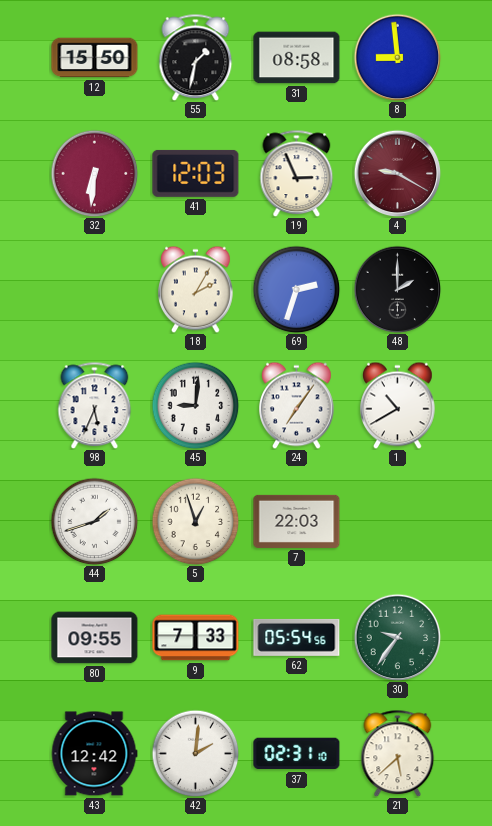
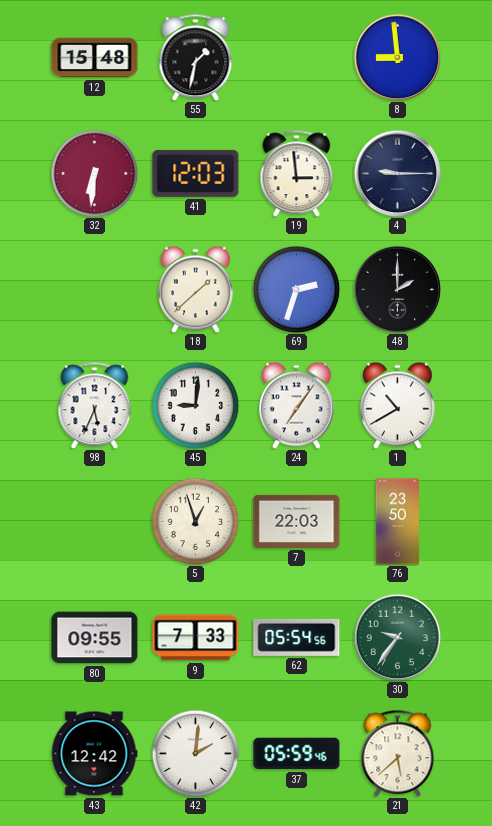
12: 15:50 -> 15:48 (95, 58)
31: 08:58 -> none (297, 58)
19: 2:56 -> 2:59 (297, 173)
4: 9:20 -> 9:15 (397, 173)
4 dial: burgundy -> navy (397, 173)
18: 2:05 -> 1:38 (196, 289)
44: 1:42 -> none (94, 521)
76: none -> 23:50 (397, 522)
37: 02:31 -> 05:59 (297, 754)
